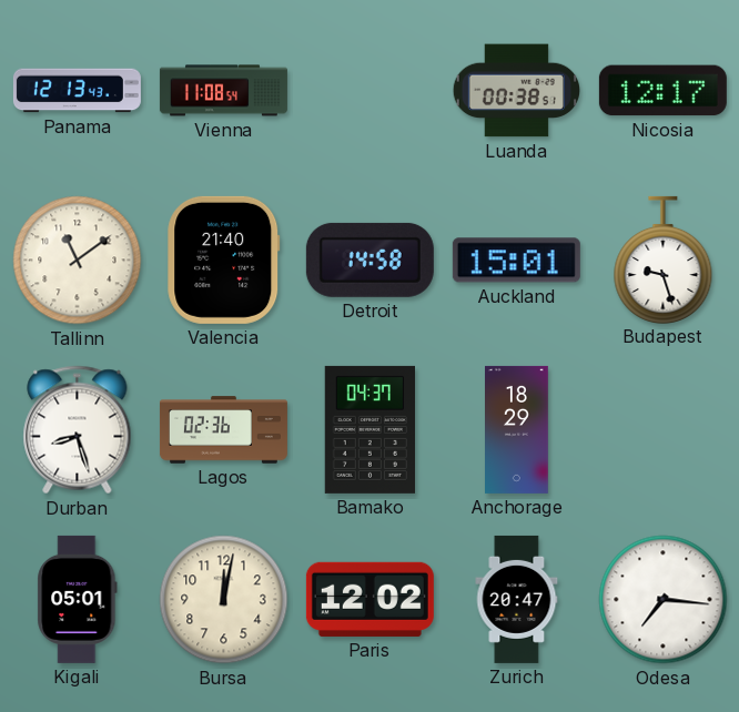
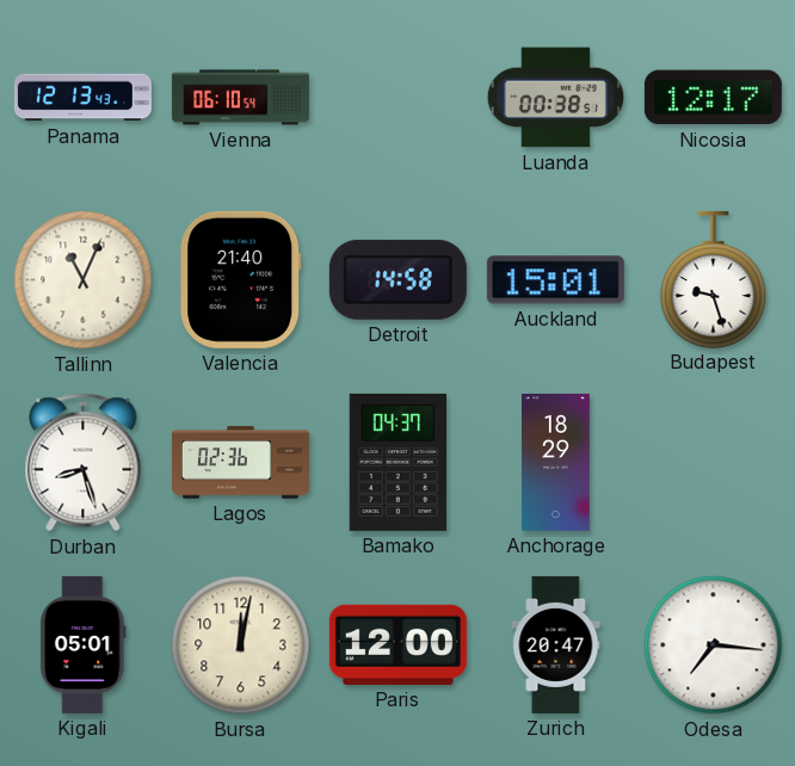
Vienna: 11:08 -> 06:10 (240, 98)
Tallinn: 11:09 -> 11:04 (84, 280)
Paris: 12:02 -> 12:00 (397, 644)
